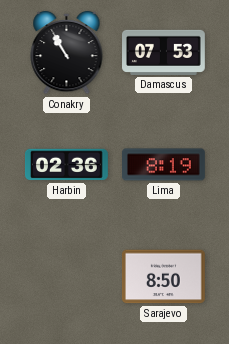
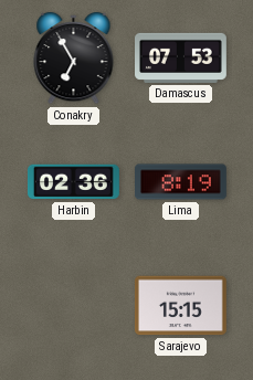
Conakry: 10:55 -> 6:55 (74, 59)
Sarajevo: 8:50 -> 15:15 (180, 306)
